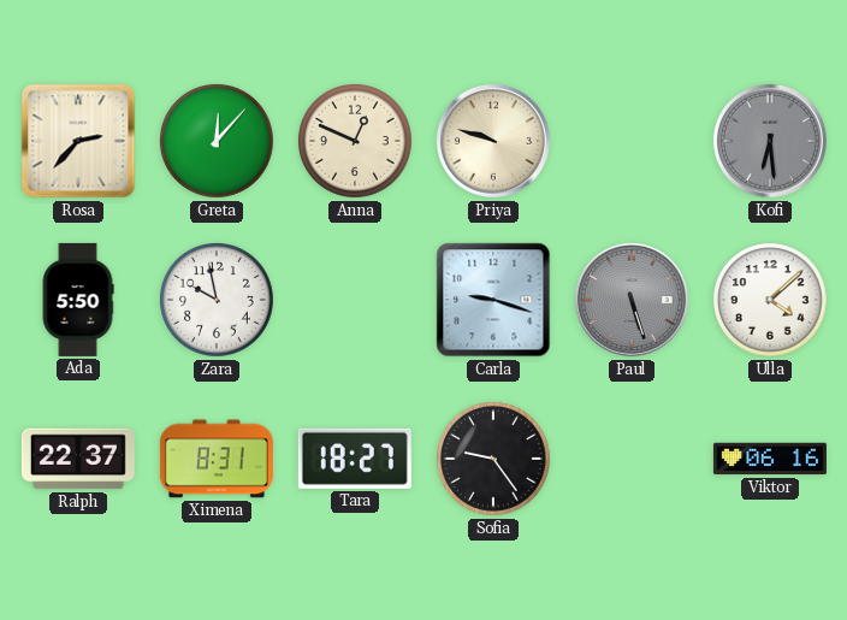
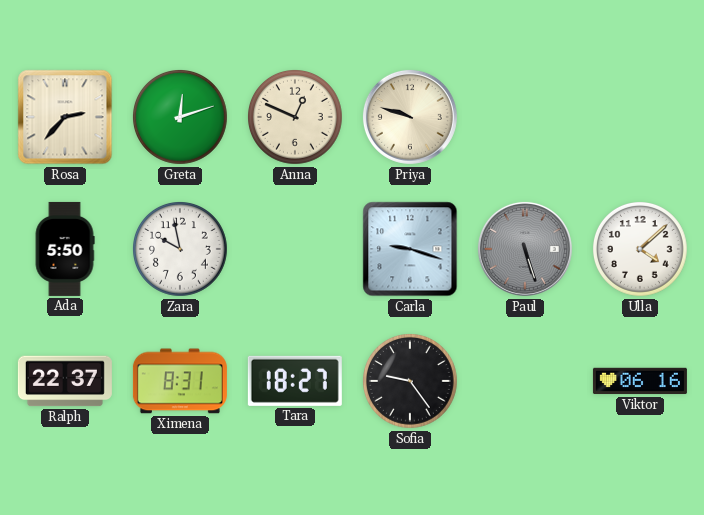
Greta: 12:07 -> 12:12 (181, 118)
Kofi: 6:29 -> none (770, 141)
